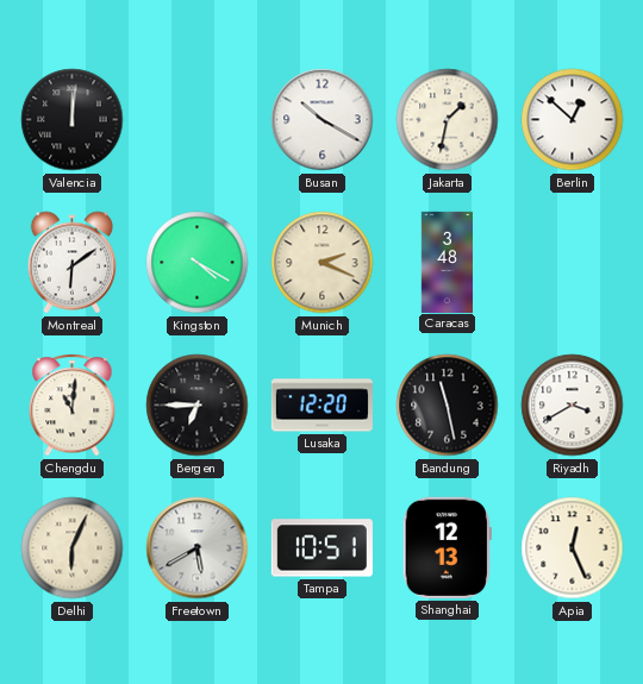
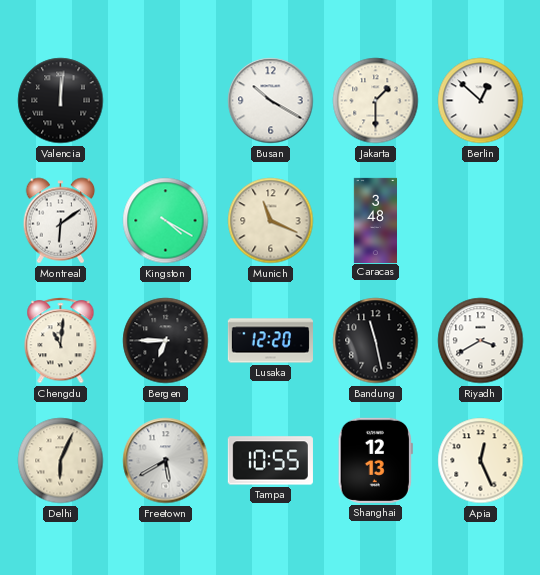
Jakarta: 1:32 -> 1:30 (376, 101)
Munich: 2:19 -> 11:19 (271, 221)
Tampa: 10:51 -> 10:55 (270, 461)
